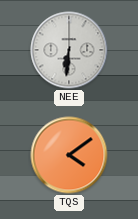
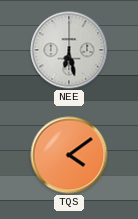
NEE: 6:31 -> 6:28 (69, 50)
